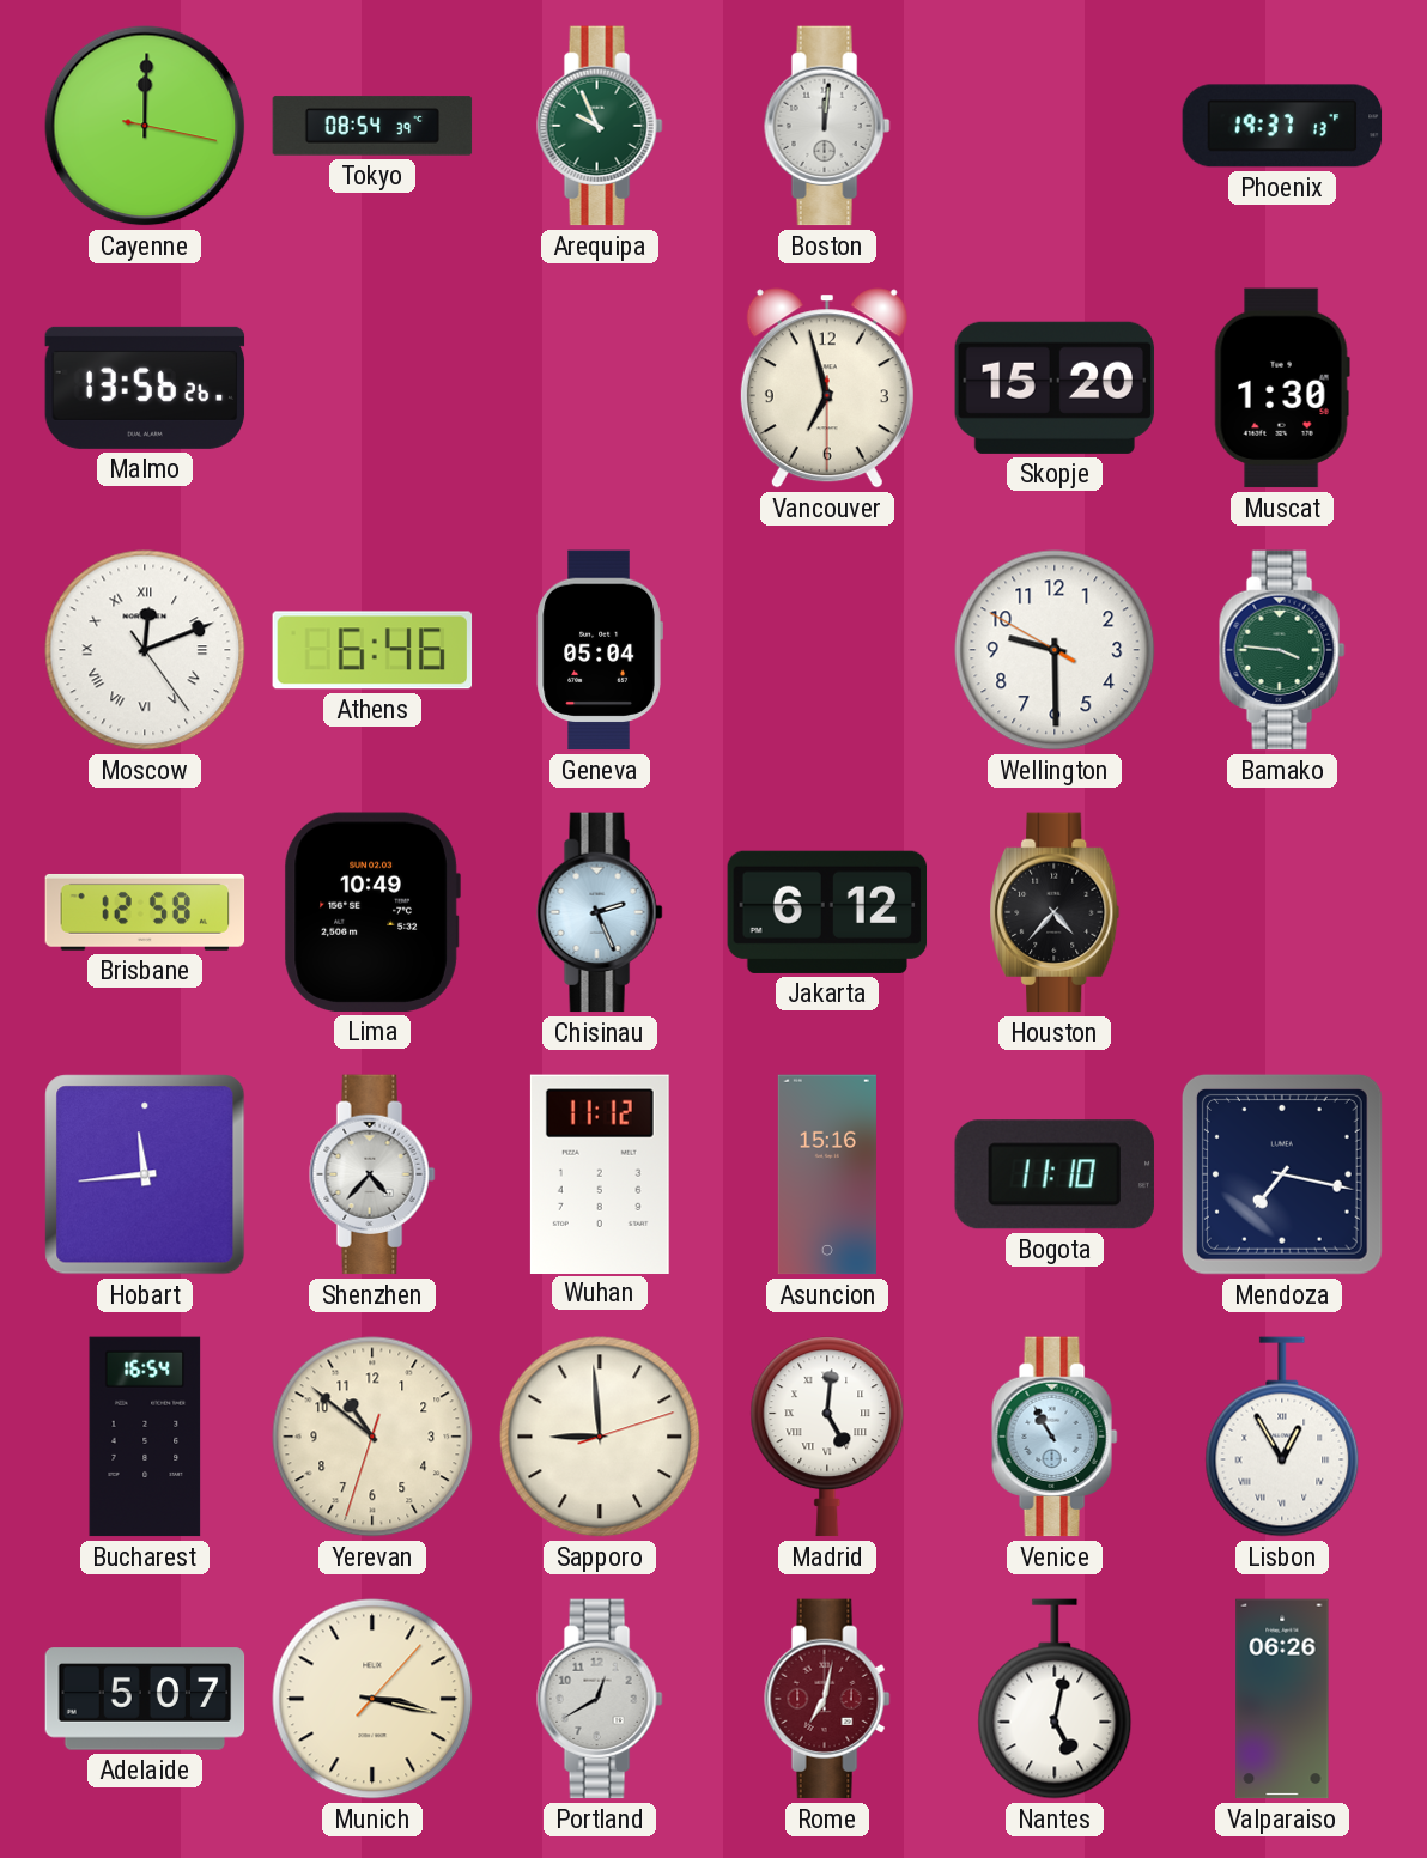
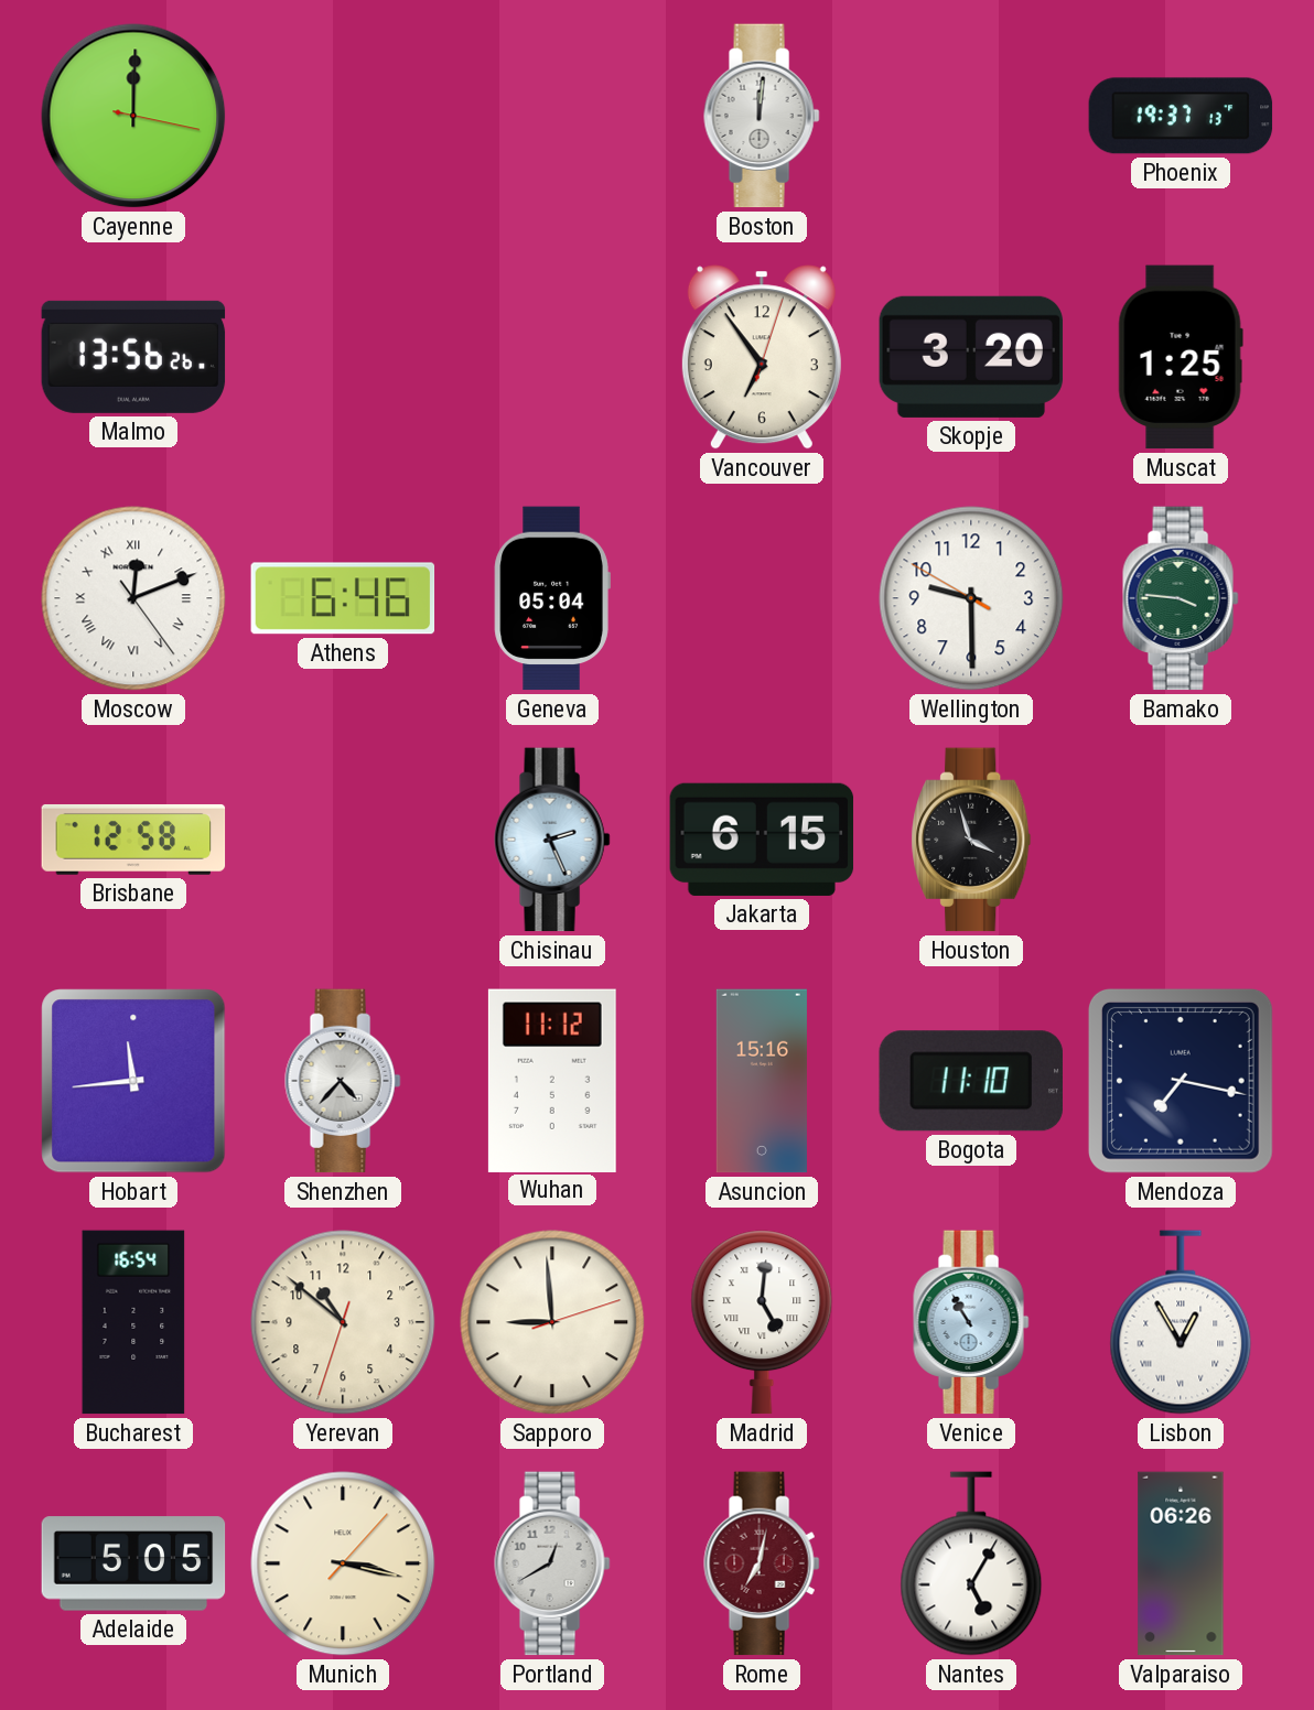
Tokyo: 08:54 -> none (372, 126)
Arequipa: 9:56 -> none (600, 126)
Vancouver: 6:57 -> 6:54 (762, 357)
Skopje: 15:20 -> 3:20 (971, 357)
Muscat: 1:30 -> 1:25 (1181, 357)
Lima: 10:49 -> none (372, 912)
Jakarta: 6:12 -> 6:15 (762, 840)
Houston: 4:37 -> 3:57 (971, 840)
Adelaide: 5:07 -> 5:05 (133, 1563)
Nantes: 5:02 -> 5:05 (971, 1563)
